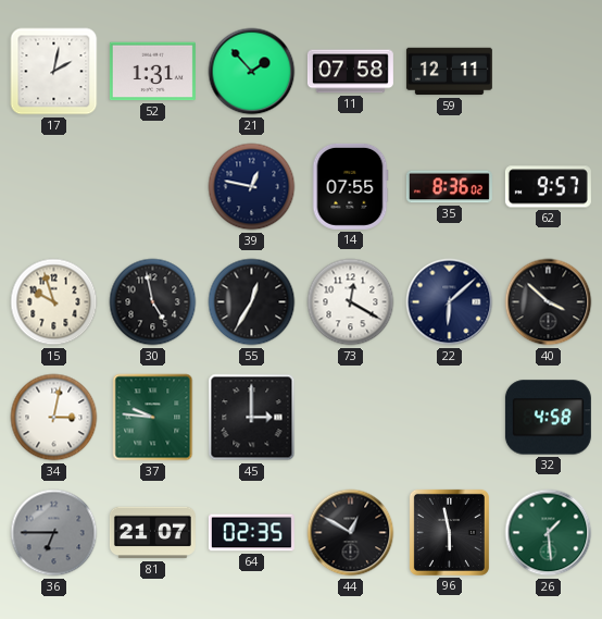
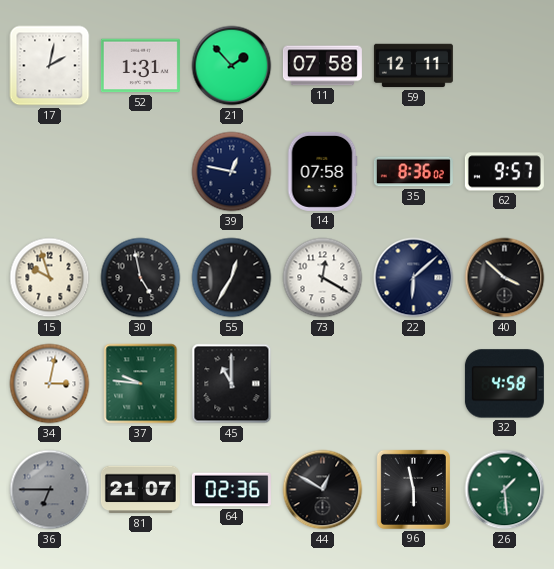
14: 07:55 -> 07:58 (322, 171)
45: 3:00 -> 11:00 (232, 384)
64: 02:35 -> 02:36 (231, 490)
